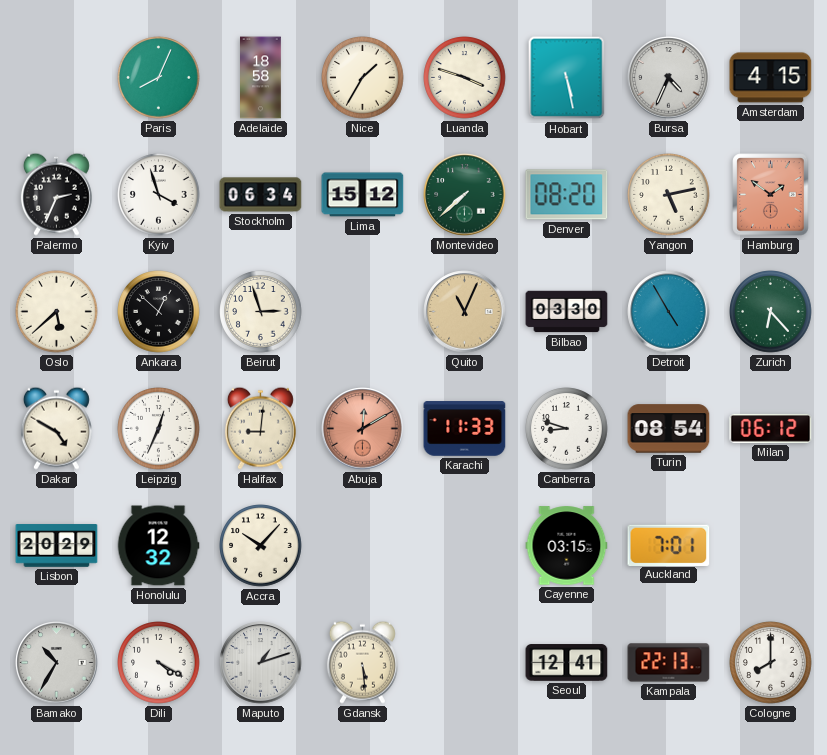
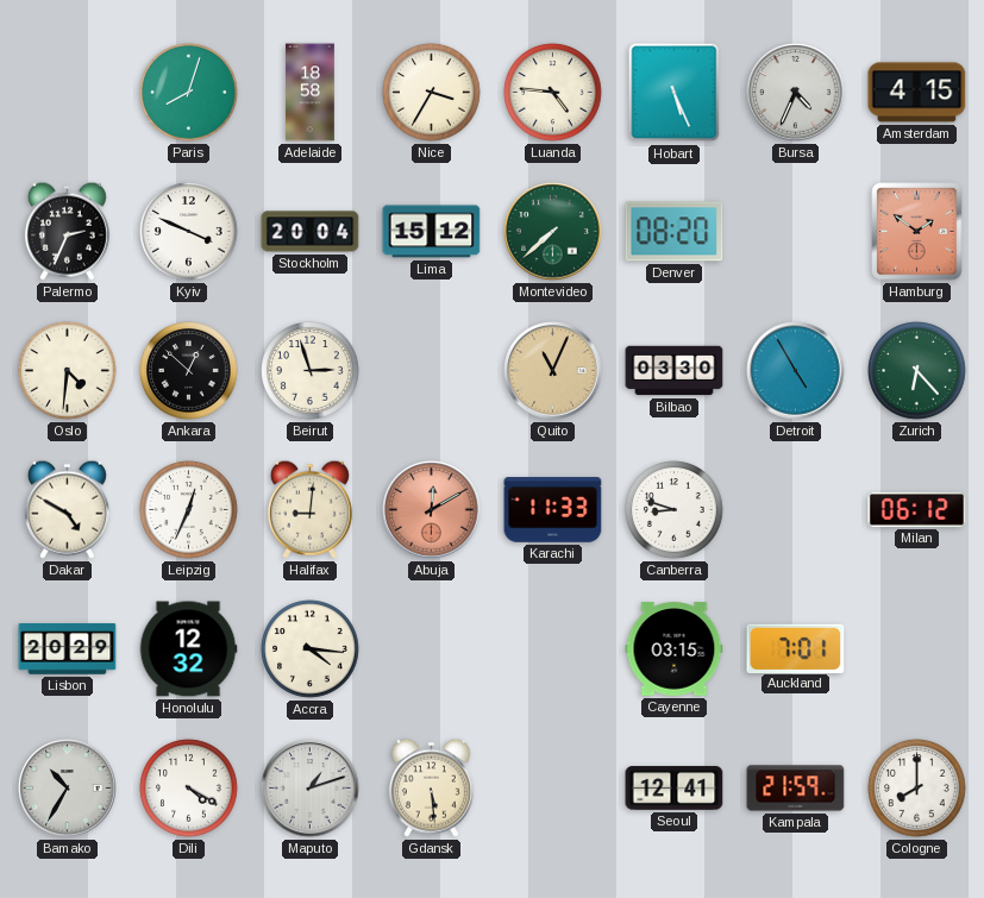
Paris: 8:04 -> 8:03 (189, 93)
Nice: 1:35 -> 3:35 (432, 93)
Luanda: 3:48 -> 4:46 (553, 93)
Hobart: 5:28 -> 5:26 (675, 93)
Kyiv: 3:57 -> 3:49 (189, 232)
Stockholm: 06:34 -> 20:04 (311, 232)
Yangon: 5:13 -> none (669, 195)
Oslo: 5:38 -> 4:31 (68, 371)
Turin: 08:54 -> none (669, 429)
Accra: 10:07 -> 4:16 (311, 649)
Kampala: 22:13 -> 21:59 (796, 789)
